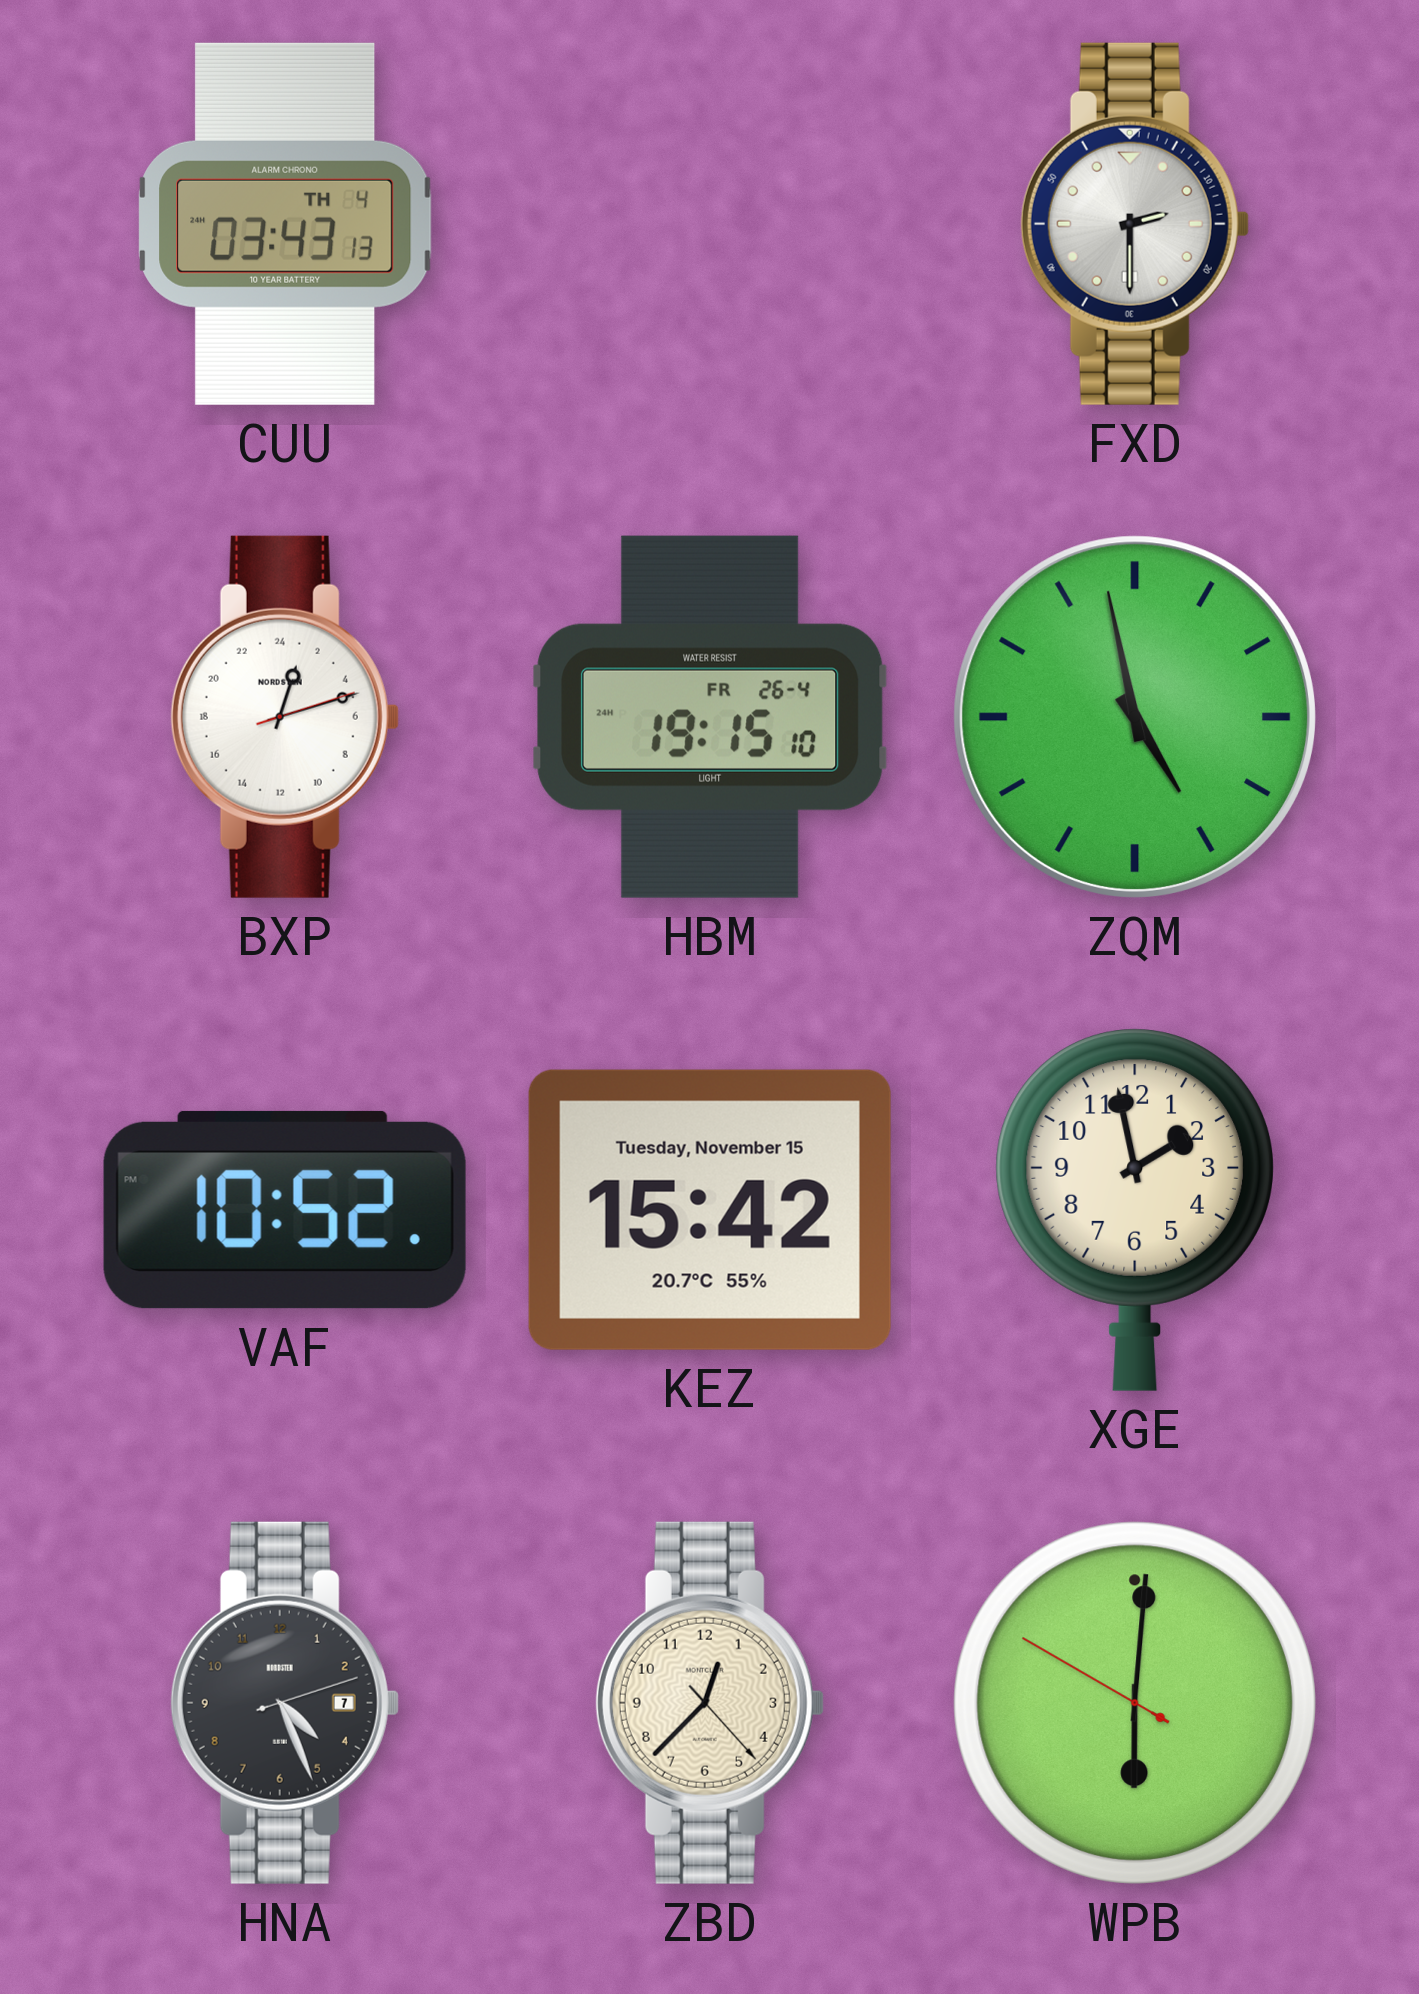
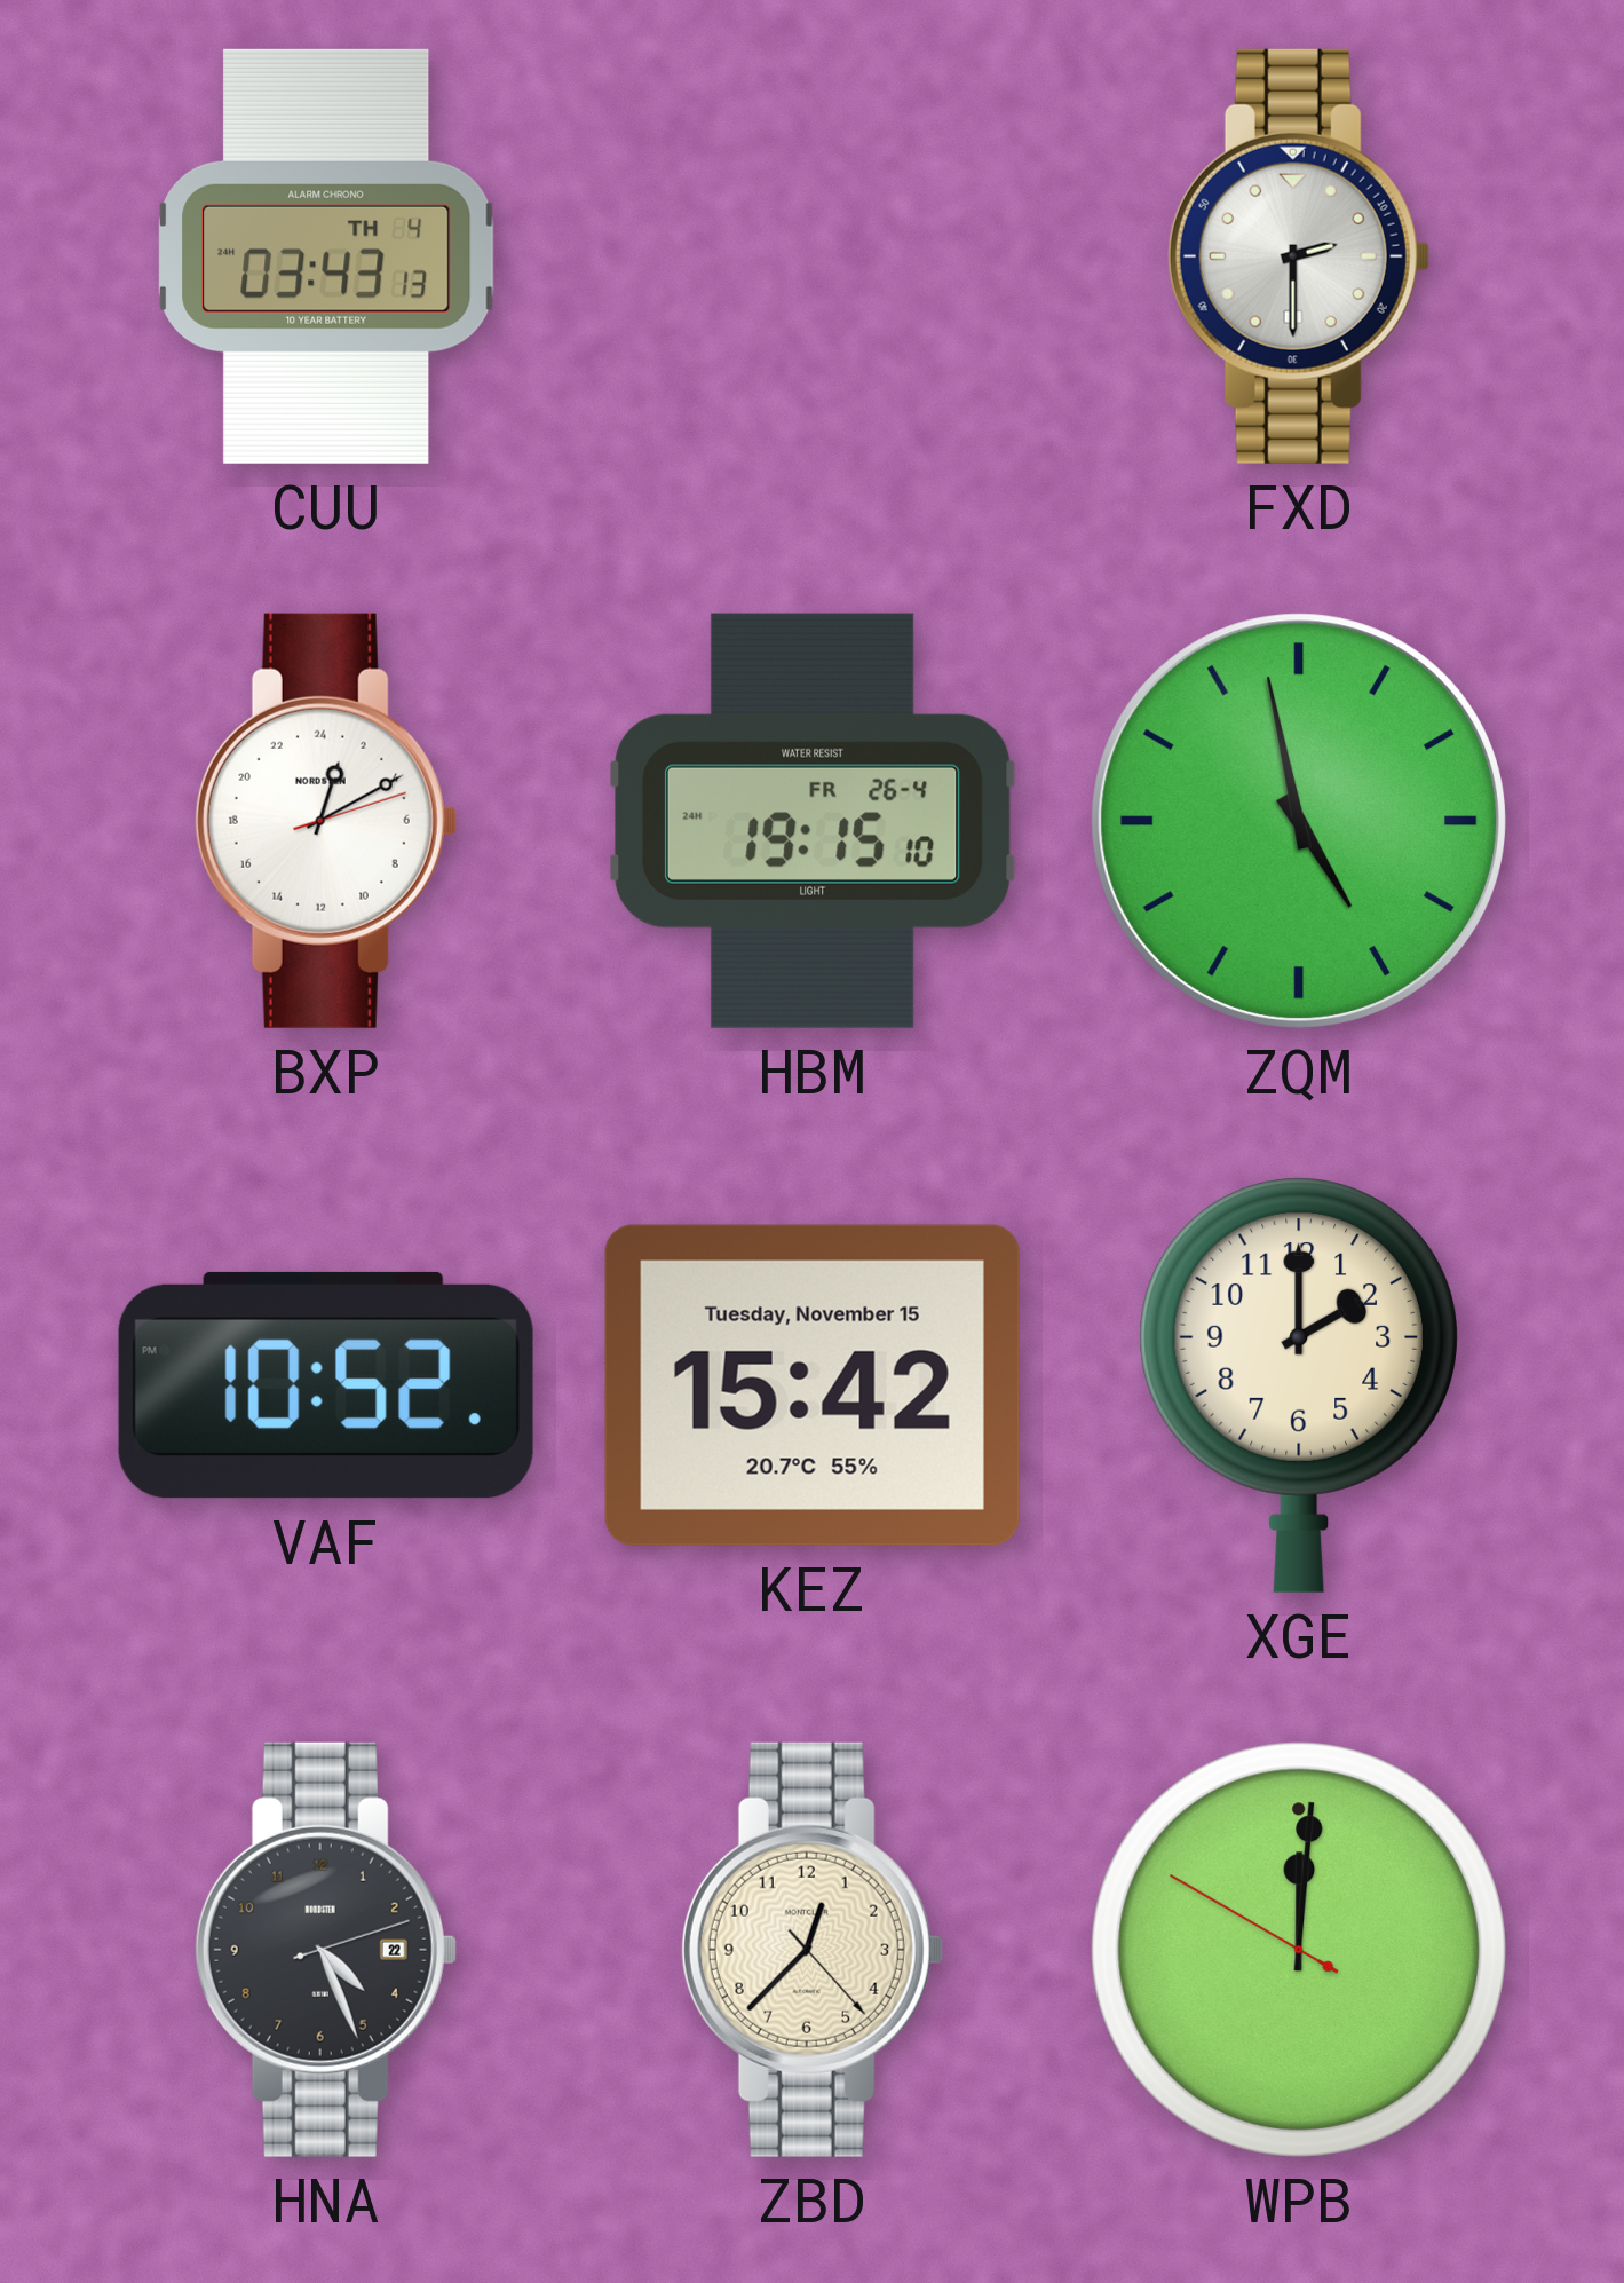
BXP: 1:12 -> 1:10 (326, 821)
XGE: 1:58 -> 2:00 (1299, 1385)
HNA date: 7 -> 22 (326, 1950)
WPB: 6:00 -> 12:00 (1299, 1950)
